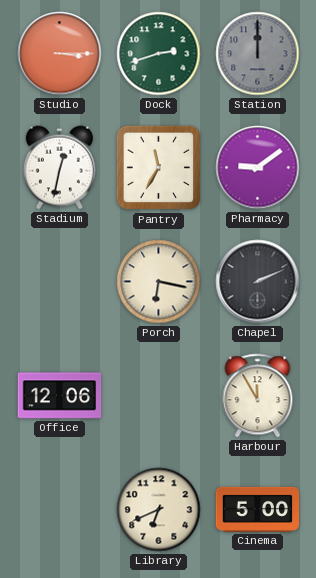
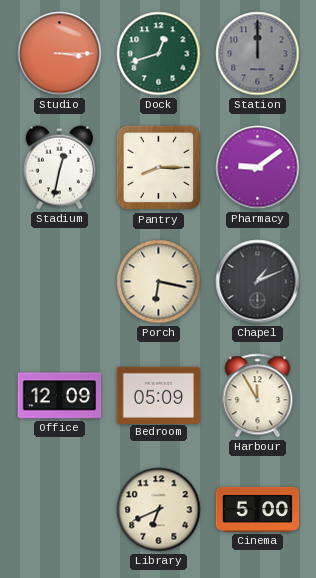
Dock: 2:42 -> 12:42 (159, 54)
Pantry: 11:35 -> 8:15 (159, 168)
Chapel: 2:11 -> 1:11 (258, 282)
Office: 12:06 -> 12:09 (60, 396)
Bedroom: none -> 05:09 (159, 395)
